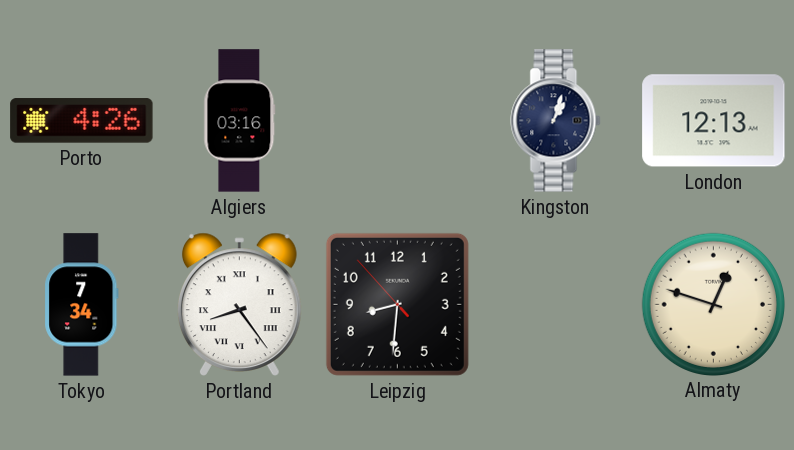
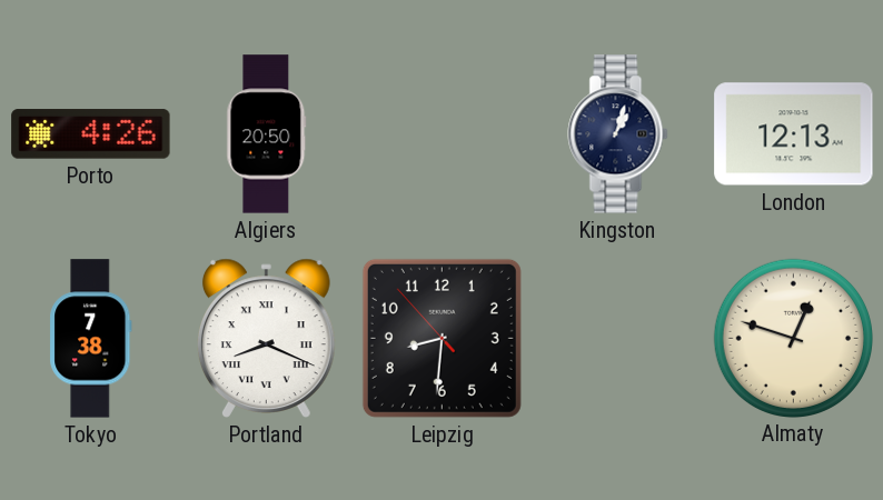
Algiers: 03:16 -> 20:50 (267, 134)
Tokyo: 7:34 -> 7:38 (91, 339)
Portland: 8:24 -> 8:19 (266, 338)
